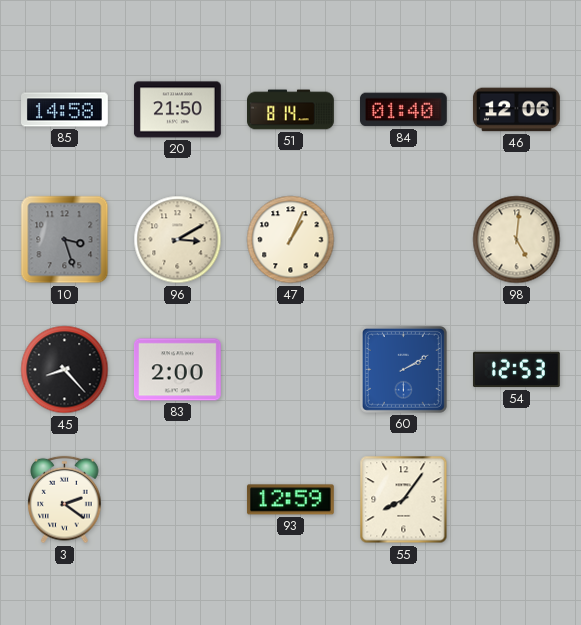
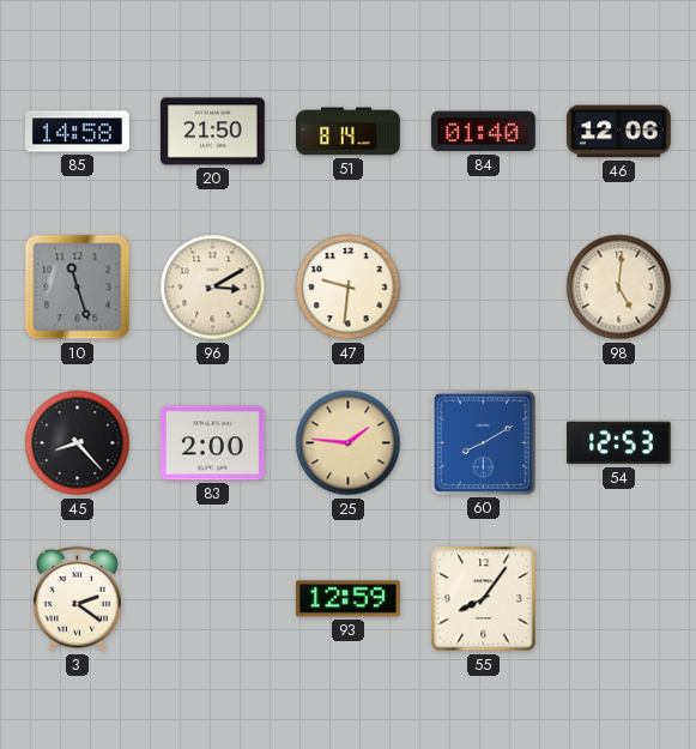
10: 3:27 -> 11:27 (78, 288)
47: 1:04 -> 9:31 (349, 288)
25: none -> 1:46 (349, 443)
60: 2:10 -> 8:10 (483, 442)
